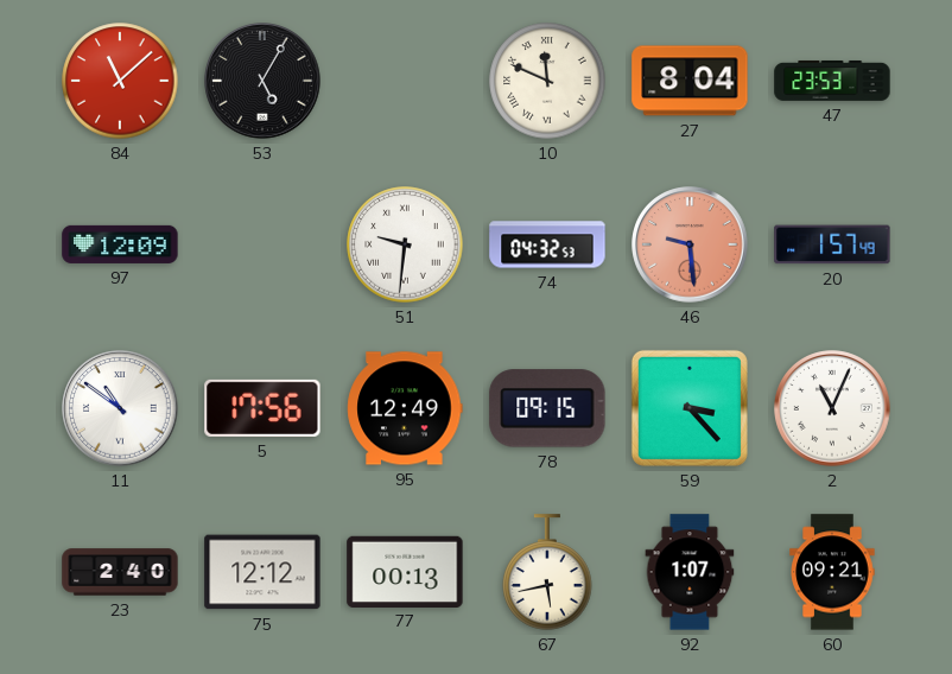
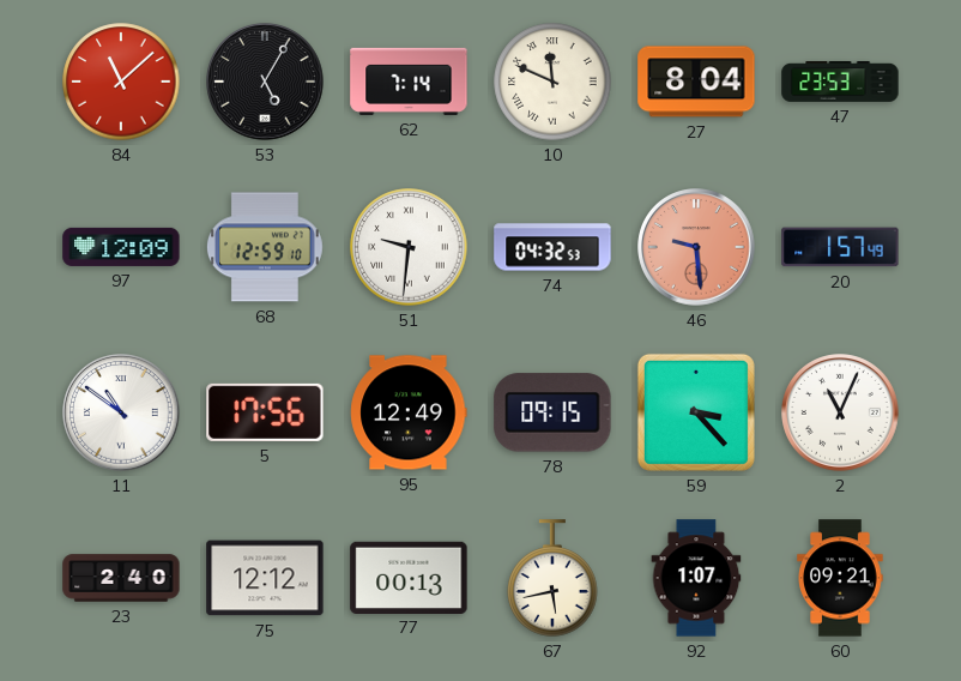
62: none -> 7:14 (409, 82)
68: none -> 12:59 (265, 247)
